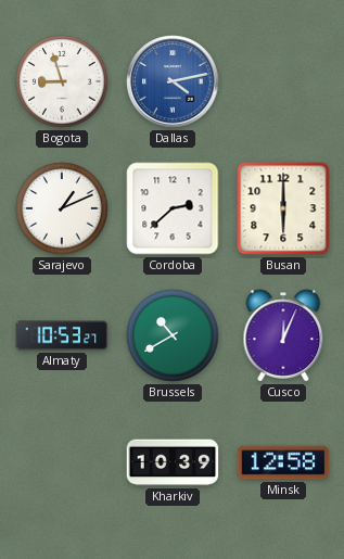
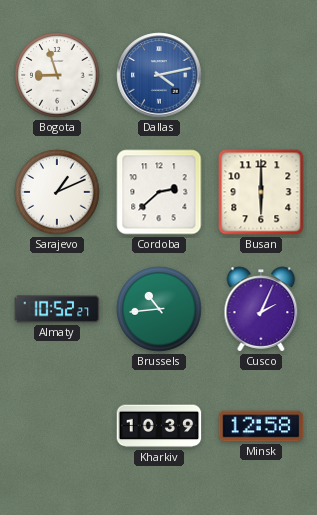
Almaty: 10:53 -> 10:52 (57, 309)
Brussels: 10:40 -> 10:44 (159, 309)
Cusco: 12:04 -> 2:04 (261, 309)
